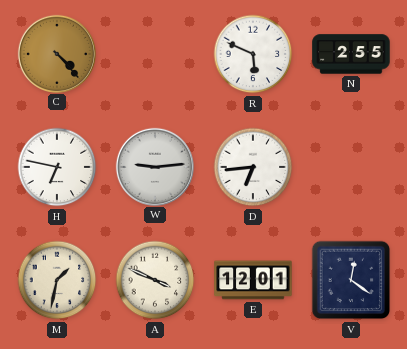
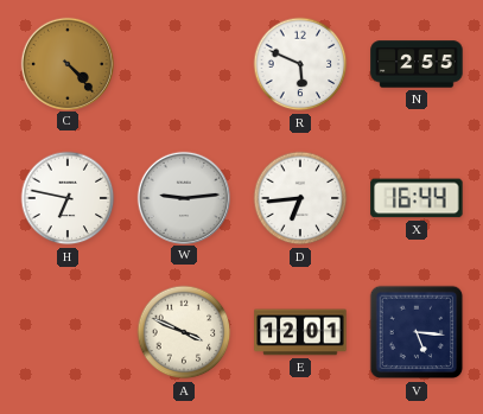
X: none -> 16:44 (417, 198)
M: 1:32 -> none (57, 280)
V: 12:21 -> 5:16 (417, 332)
